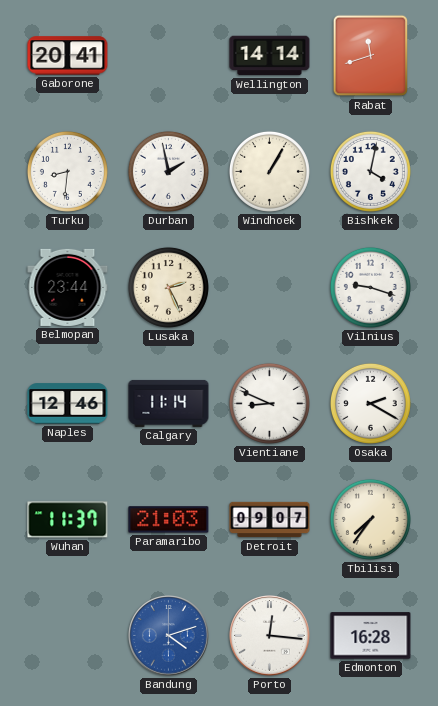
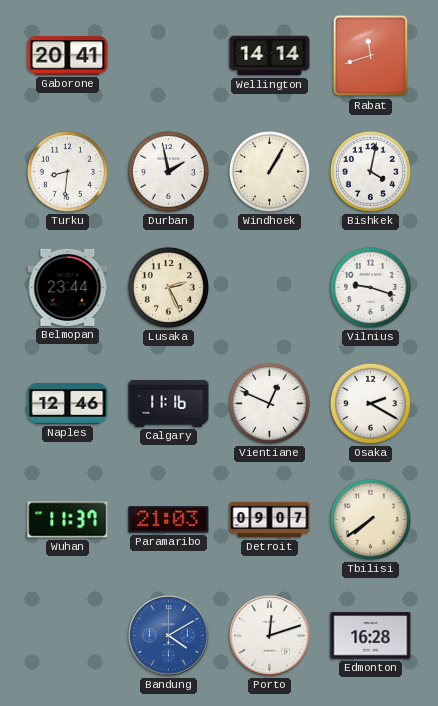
Calgary: 11:14 -> 11:16 (169, 403)
Vientiane: 8:49 -> 12:49 (269, 403)
Tbilisi: 7:36 -> 7:39 (370, 519)
Bandung: 4:12 -> 4:10 (169, 636)
Porto: 12:16 -> 12:12 (270, 636)
